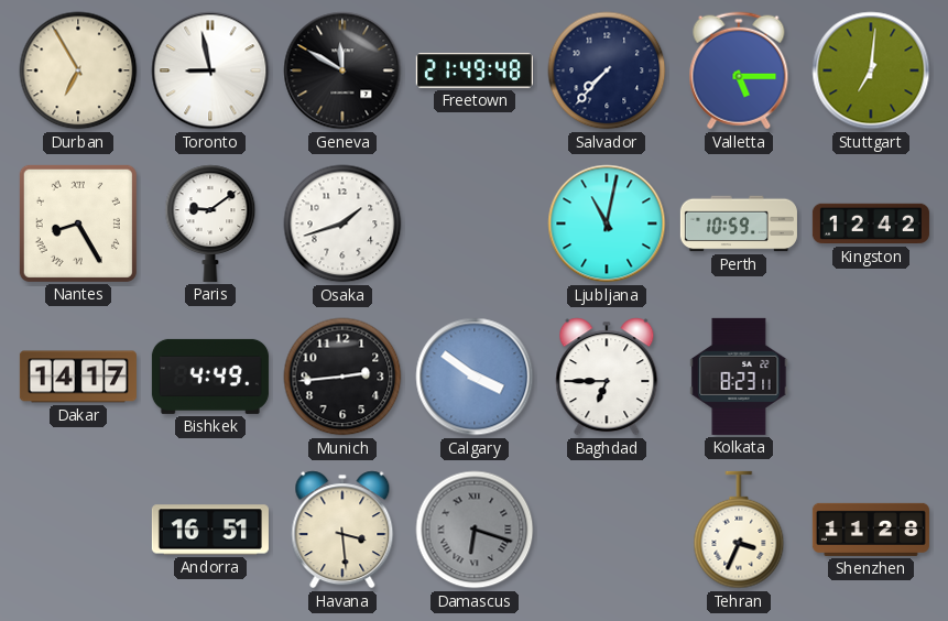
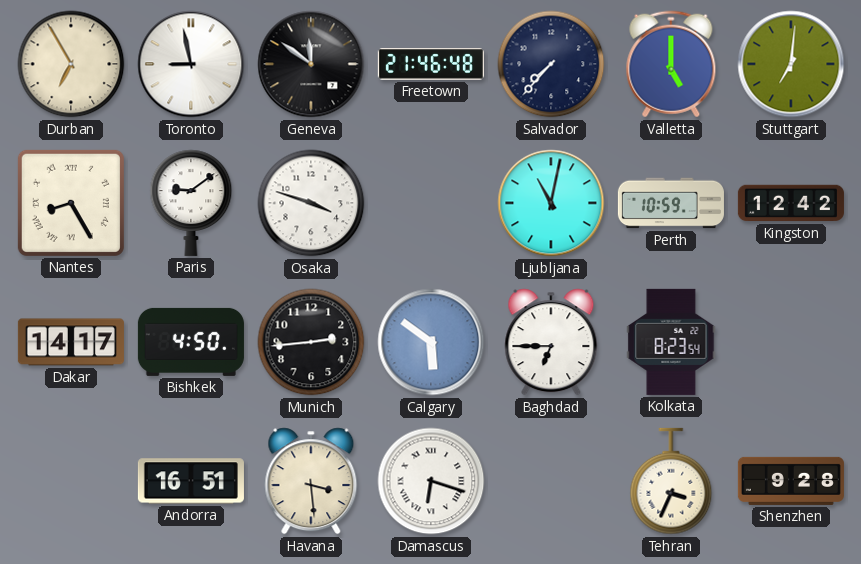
Geneva: 11:50 -> 11:51 (311, 64)
Freetown: 21:49 -> 21:46 (431, 64)
Valletta: 5:15 -> 5:00 (671, 64)
Osaka: 1:42 -> 3:48 (311, 203)
Bishkek: 4:49 -> 4:50 (191, 342)
Calgary: 3:51 -> 5:51 (431, 342)
Kolkata: 8:23:11 -> 8:23:54 (671, 342)
Damascus dial: grey -> white (431, 481)
Shenzhen: 11:28 -> 9:28 (791, 481)
